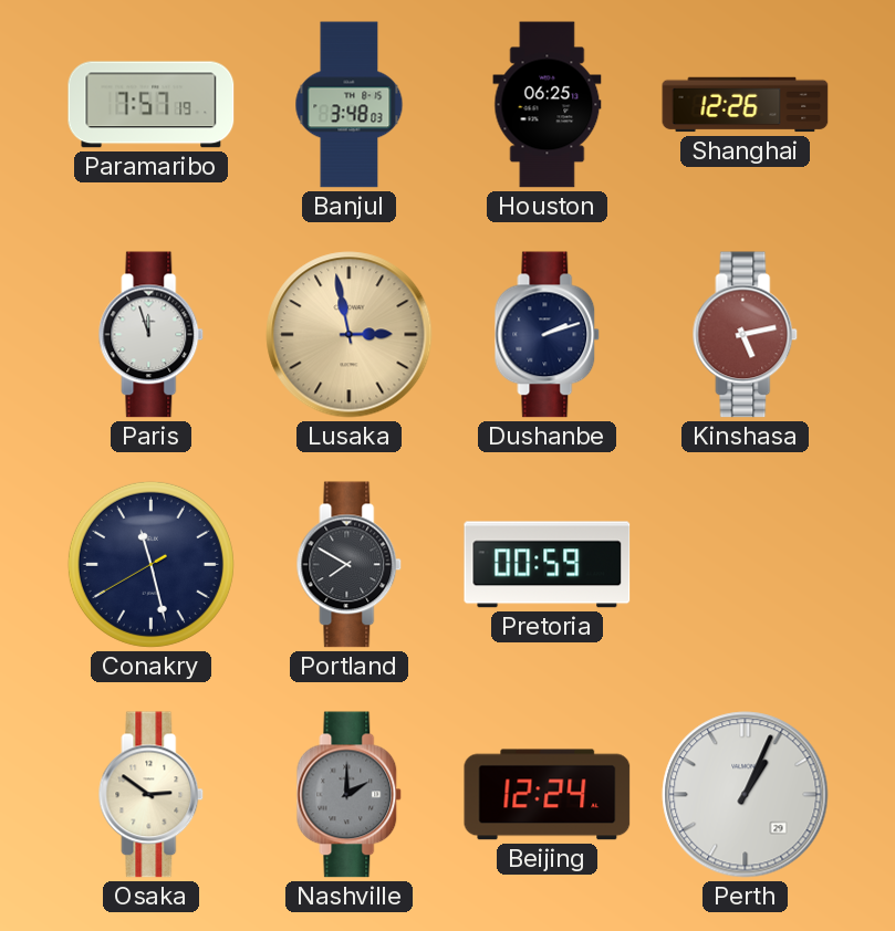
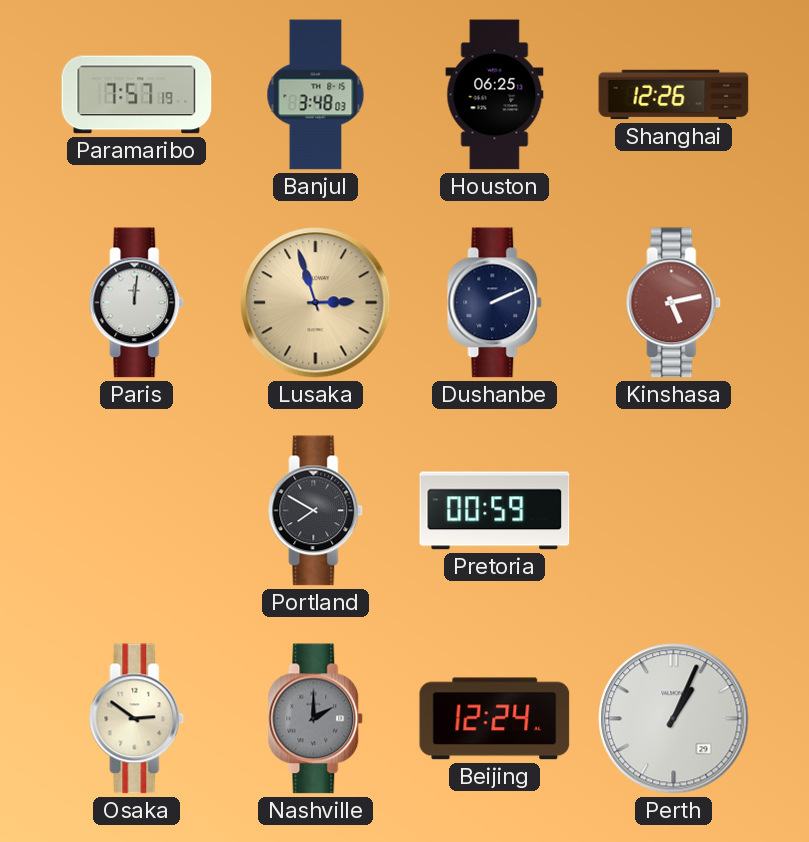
Paris: 11:57 -> 12:01 (137, 303)
Lusaka: 2:58 -> 2:57 (316, 303)
Dushanbe: 2:12 -> 2:11 (495, 303)
Conakry: 11:27 -> none (150, 564)
